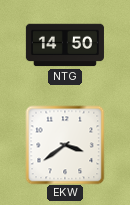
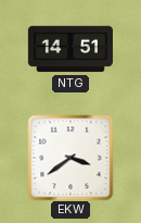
NTG: 14:50 -> 14:51 (70, 49)
